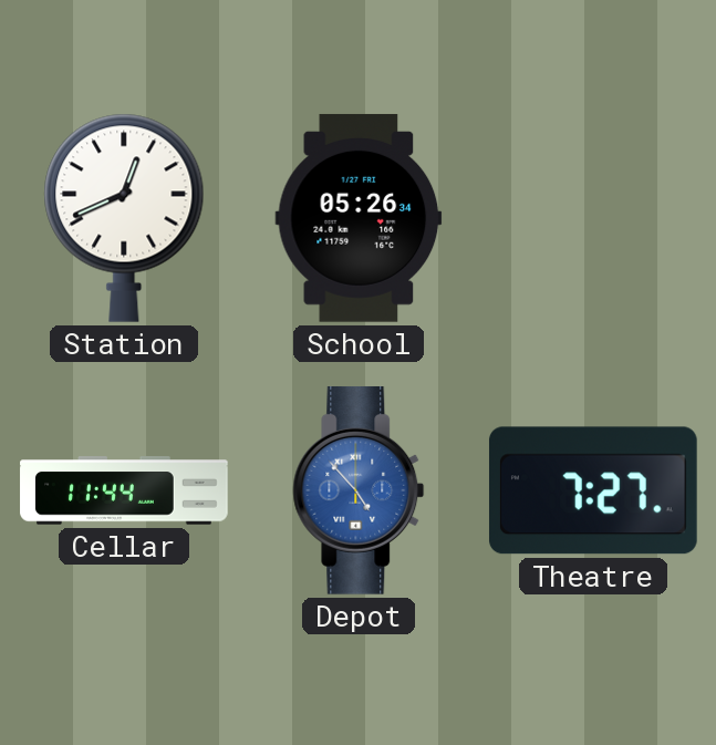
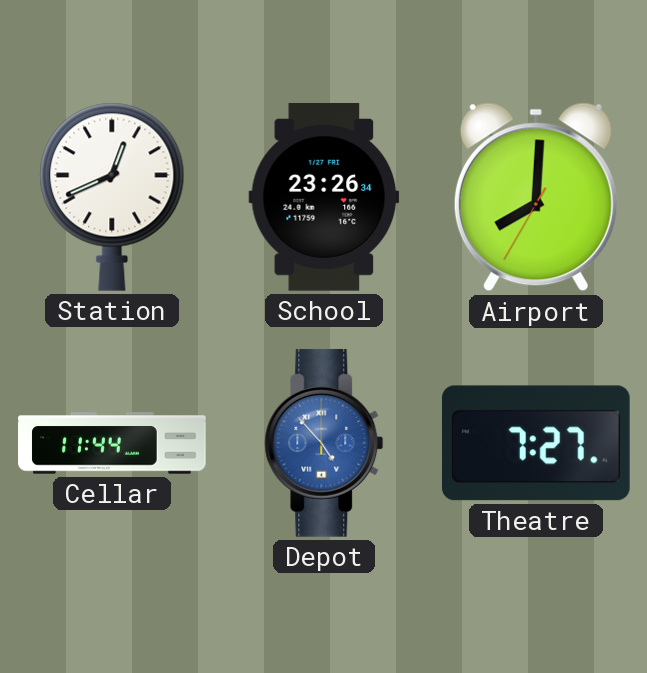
School: 05:26 -> 23:26 (324, 197)
Airport: none -> 8:00 (536, 197)
